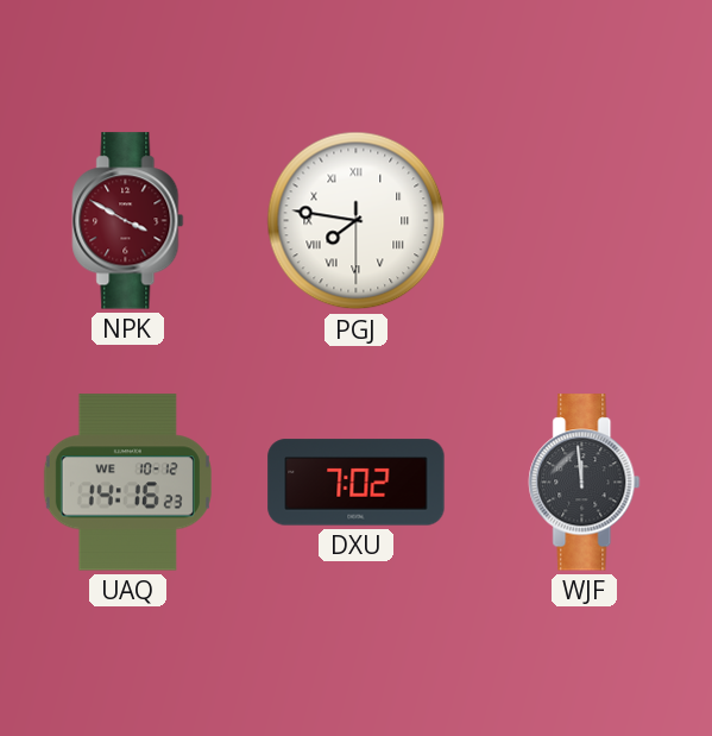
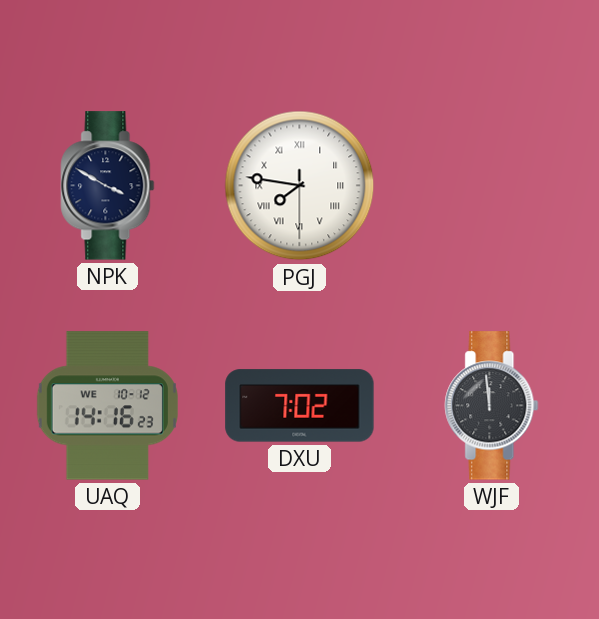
NPK dial: burgundy -> navy (108, 186)
